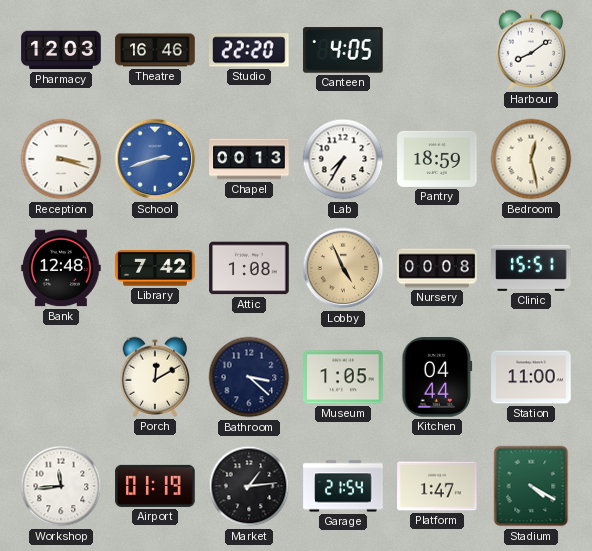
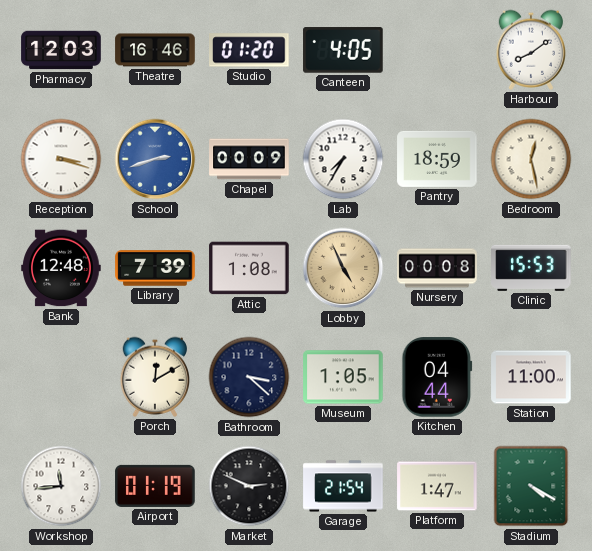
Studio: 22:20 -> 01:20 (249, 50)
Chapel: 00:13 -> 00:09 (249, 159)
Library: 7:42 -> 7:39 (155, 268)
Clinic: 15:51 -> 15:53 (531, 268)
Market: 1:14 -> 2:49 (249, 486)
